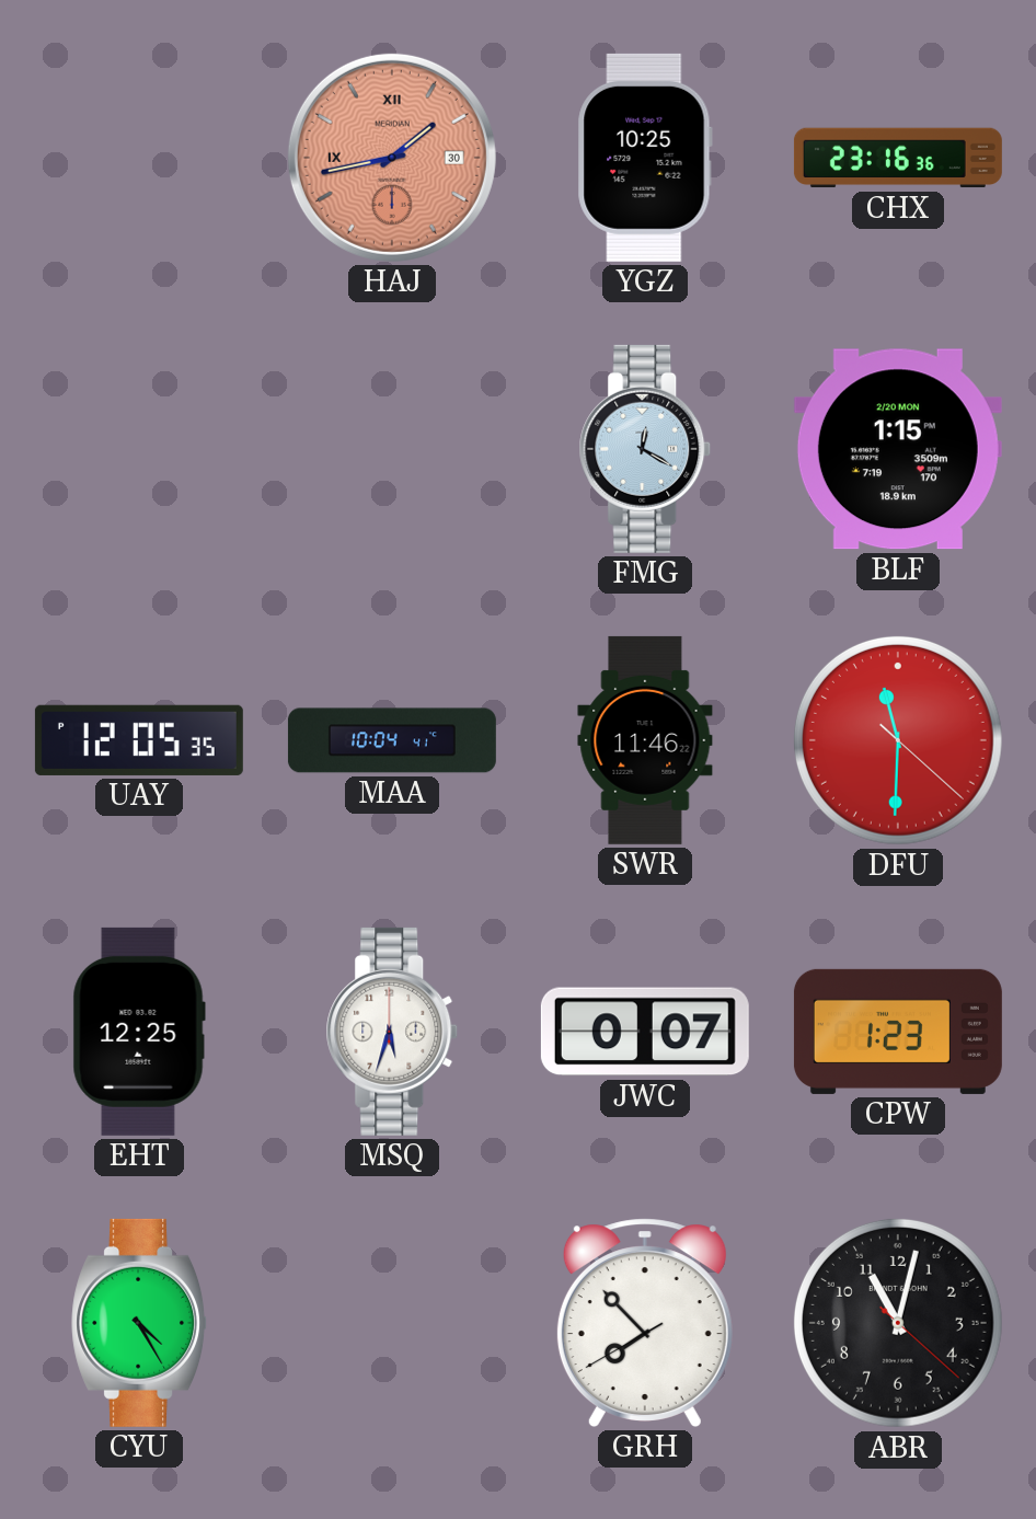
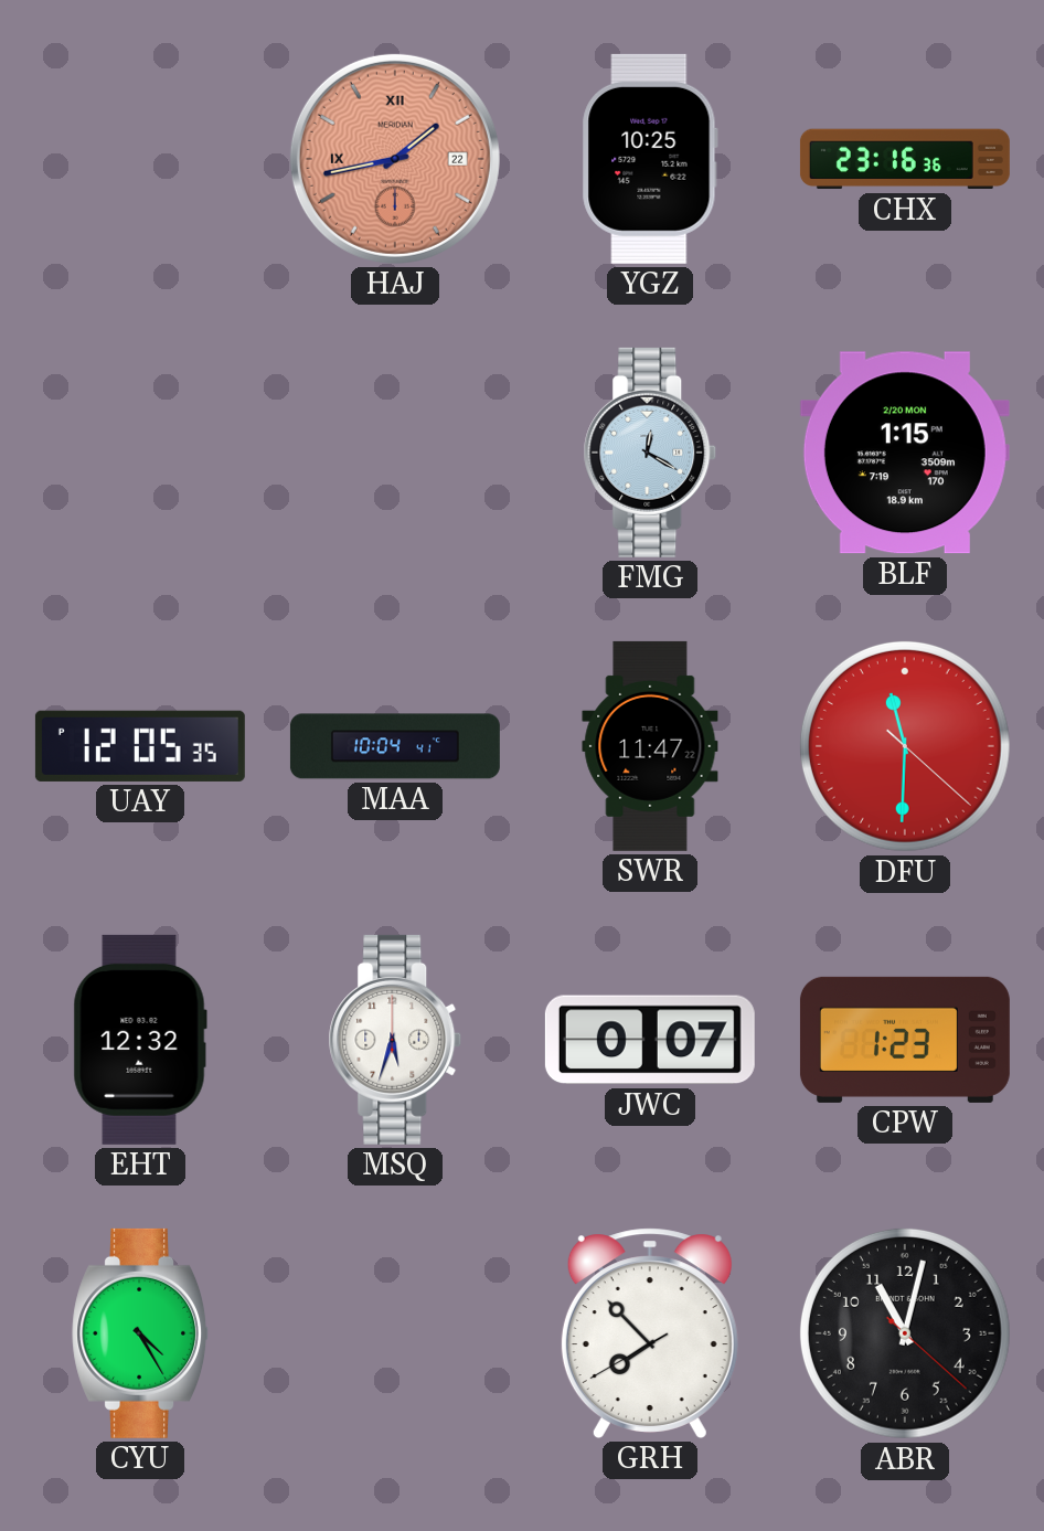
HAJ date: 30 -> 22 (395, 159)
SWR: 11:46 -> 11:47 (650, 746)
EHT: 12:25 -> 12:32 (140, 1040)
